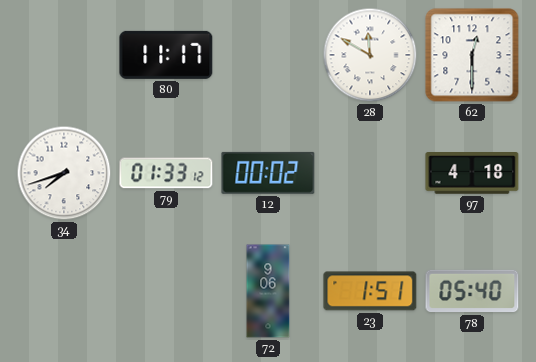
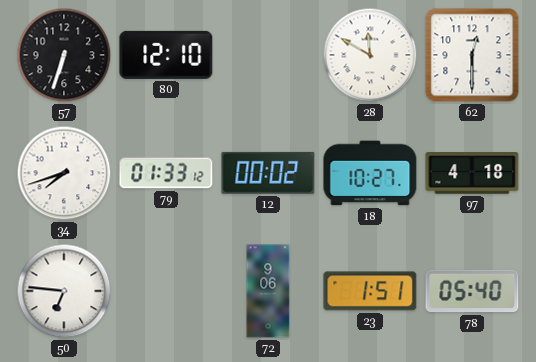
57: none -> 6:33 (64, 55)
80: 11:17 -> 12:10 (166, 55)
18: none -> 10:27 (370, 173)
50: none -> 6:46 (64, 291)
